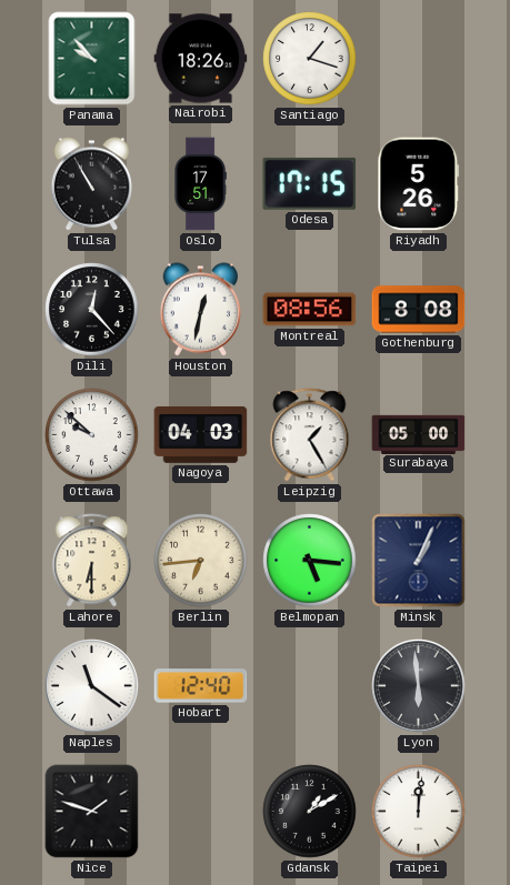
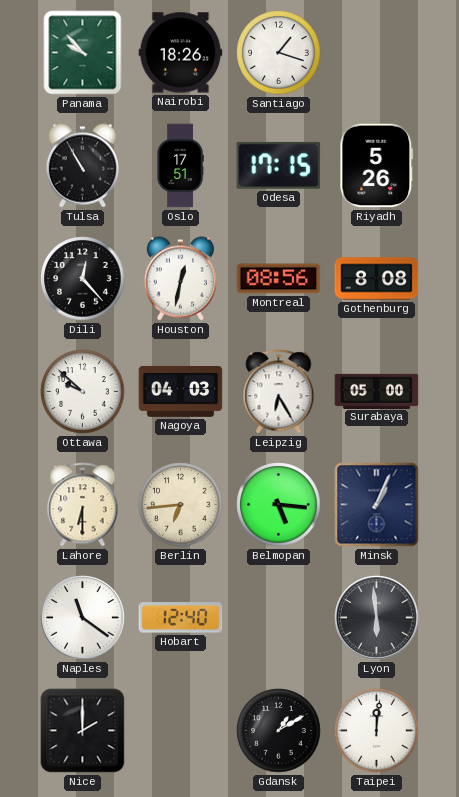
Leipzig: 1:25 -> 6:25 (279, 392)
Nice: 1:48 -> 2:00 (83, 731)
